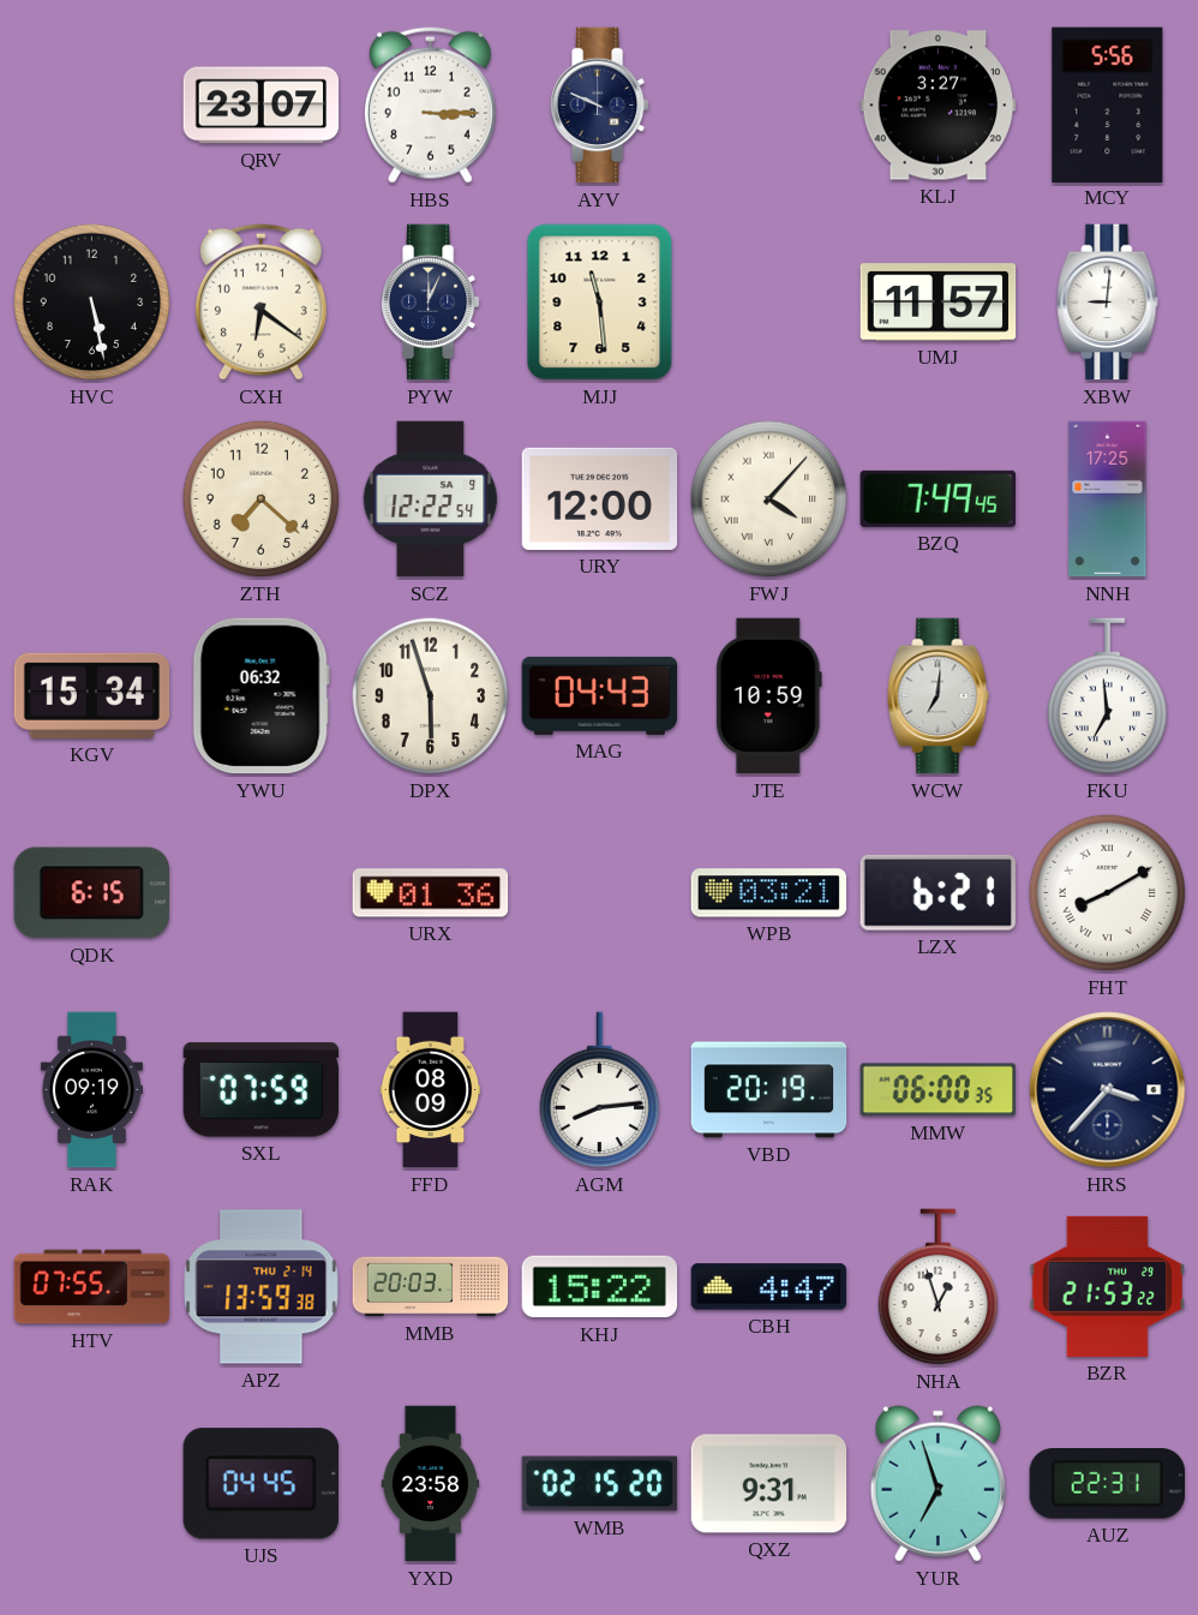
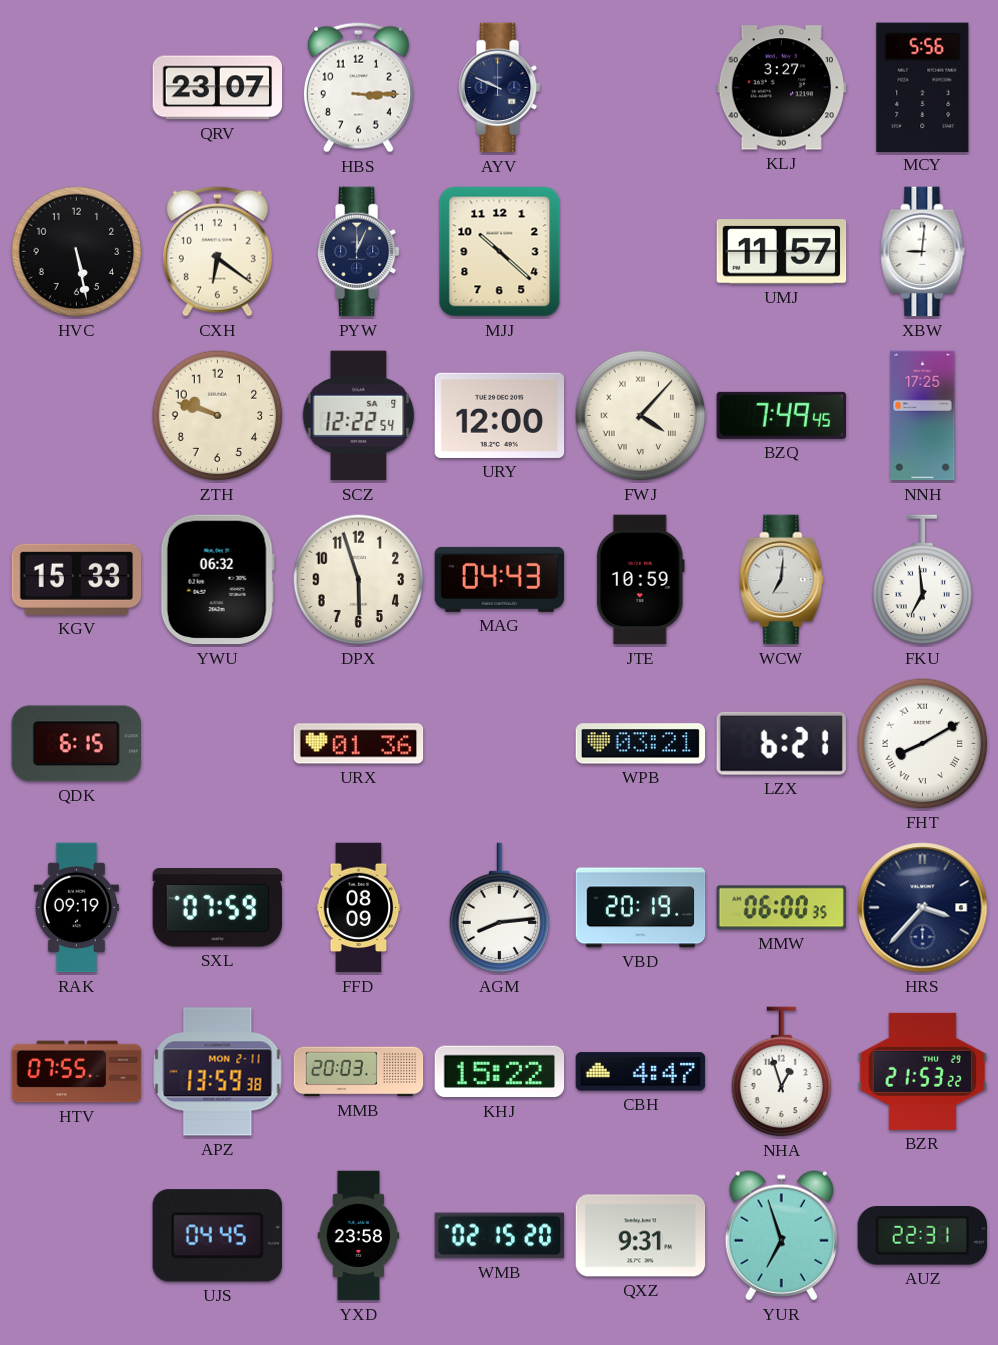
MJJ: 11:29 -> 10:22 (500, 252)
ZTH: 7:22 -> 9:48 (218, 416)
KGV: 15:34 -> 15:33 (77, 579)
APZ date: THU 2-14 -> MON 2-11 (218, 1072)
